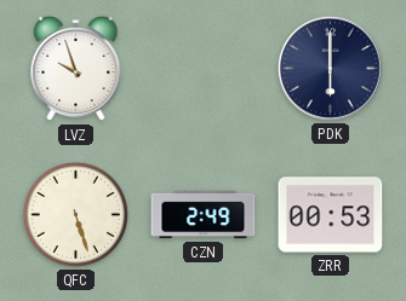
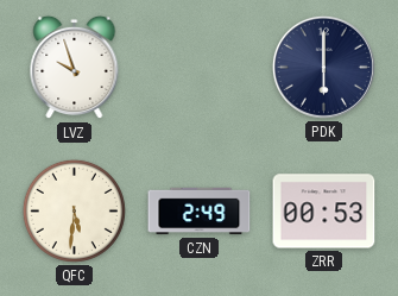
QFC: 5:27 -> 5:31 (74, 210)
